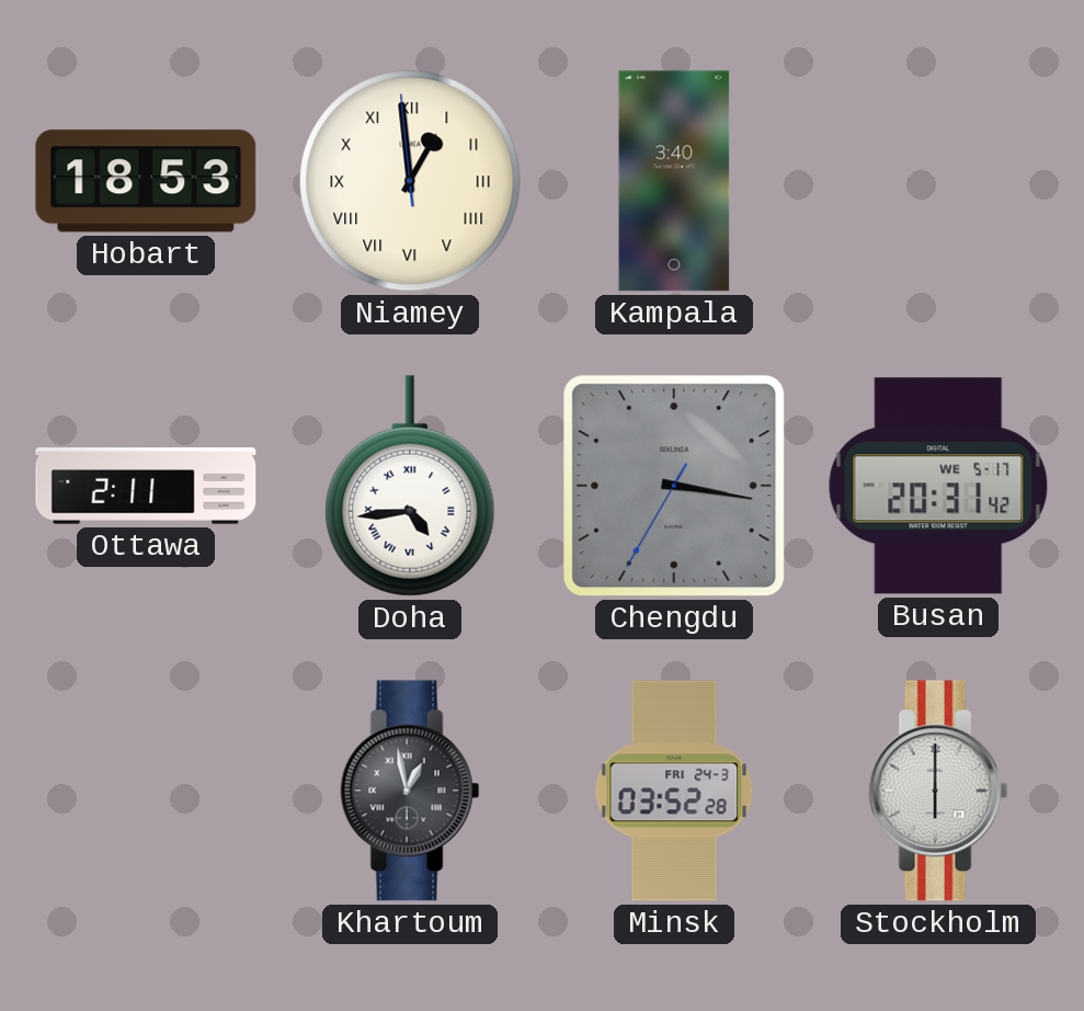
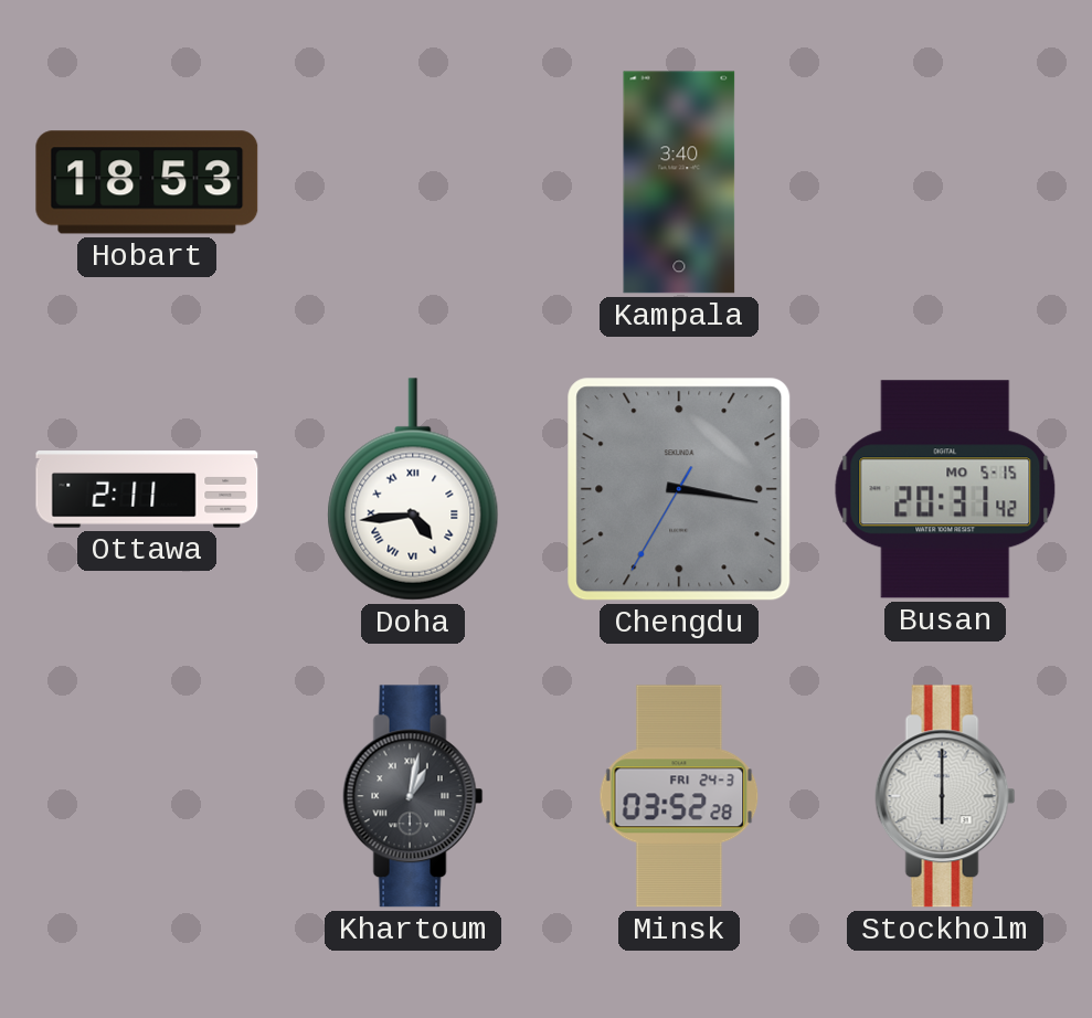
Niamey: 12:58 -> none (410, 181)
Busan date: WE 5-17 -> MO 5-15 (945, 489)
Khartoum: 12:58 -> 1:02 (413, 796)
